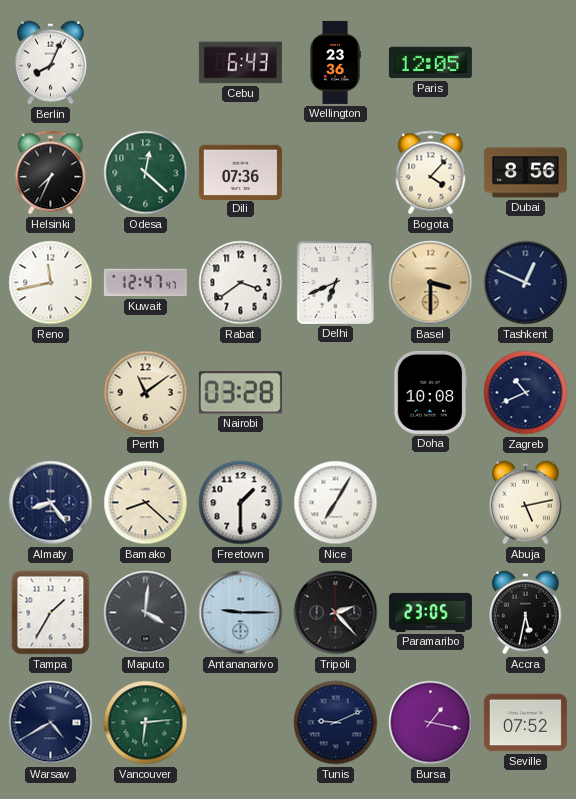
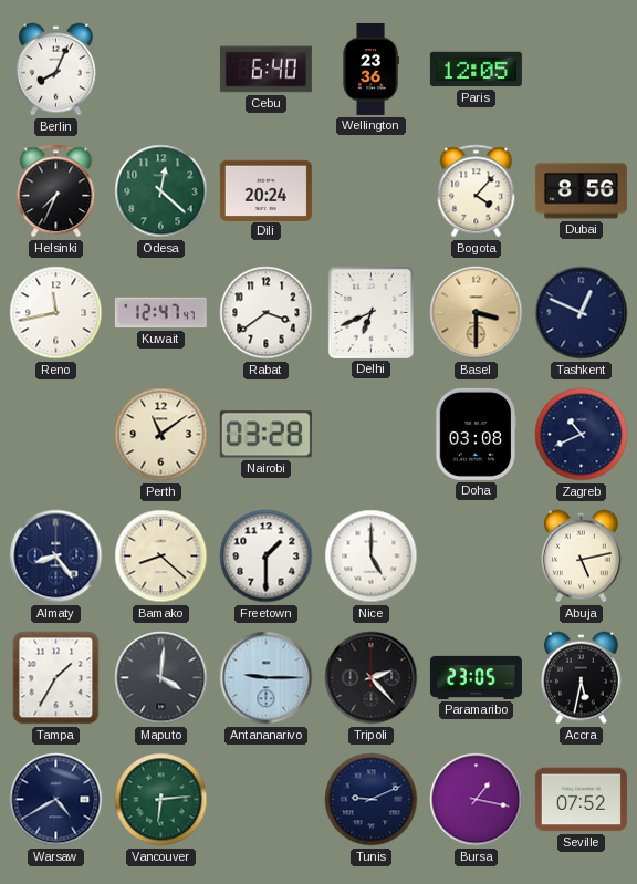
Cebu: 6:43 -> 6:40 (265, 70)
Dili: 07:36 -> 20:24 (265, 190)
Doha: 10:08 -> 03:08 (477, 434)
Nice: 7:05 -> 5:00 (372, 557)
